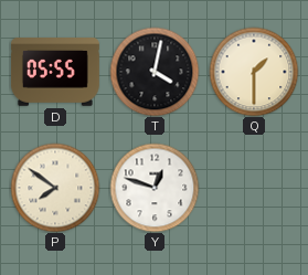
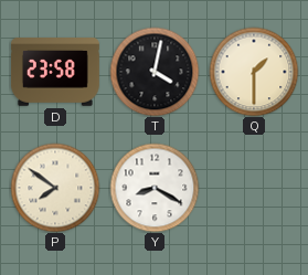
D: 05:55 -> 23:58 (55, 72)
Y: 12:48 -> 8:20 (155, 188)
